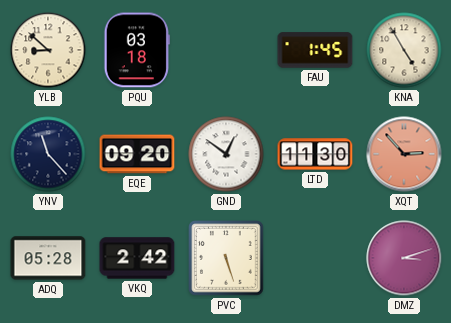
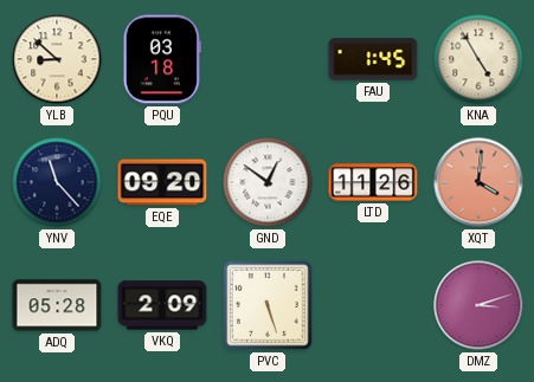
LTD: 11:30 -> 11:26 (373, 182)
XQT: 2:53 -> 4:01 (478, 182)
VKQ: 2:42 -> 2:09 (162, 305)
